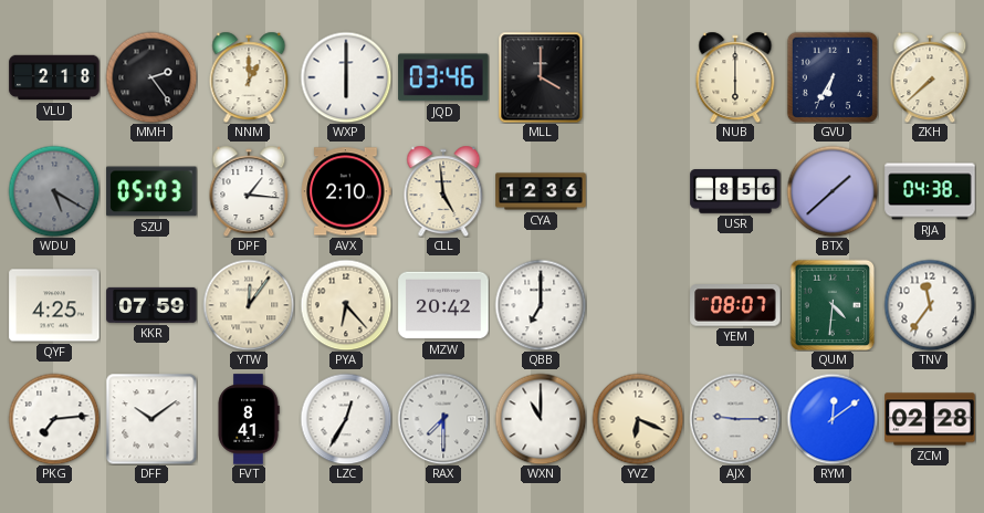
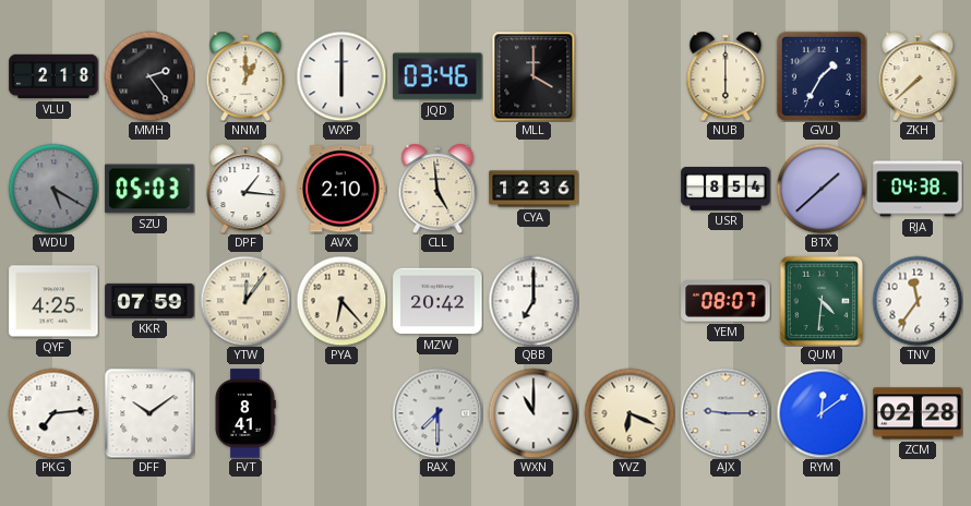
GVU: 6:35 -> 1:35 (822, 76)
USR: 8:56 -> 8:54 (726, 189)
LZC: 12:35 -> none (346, 419)
